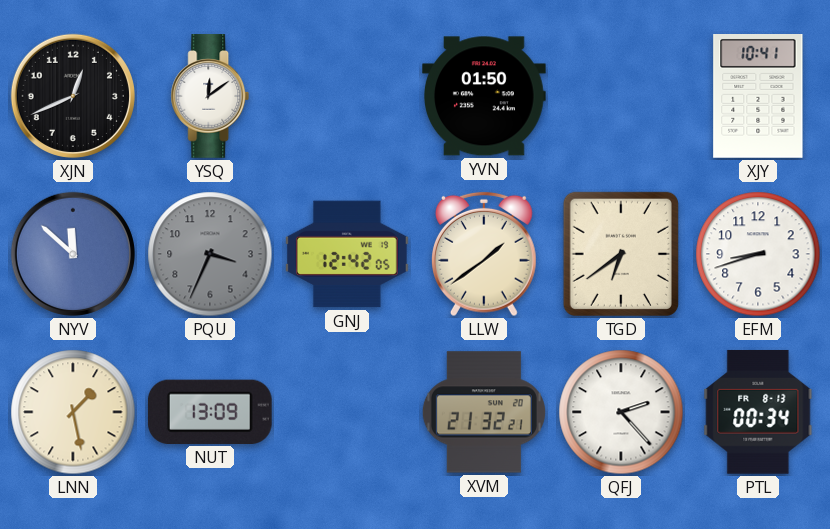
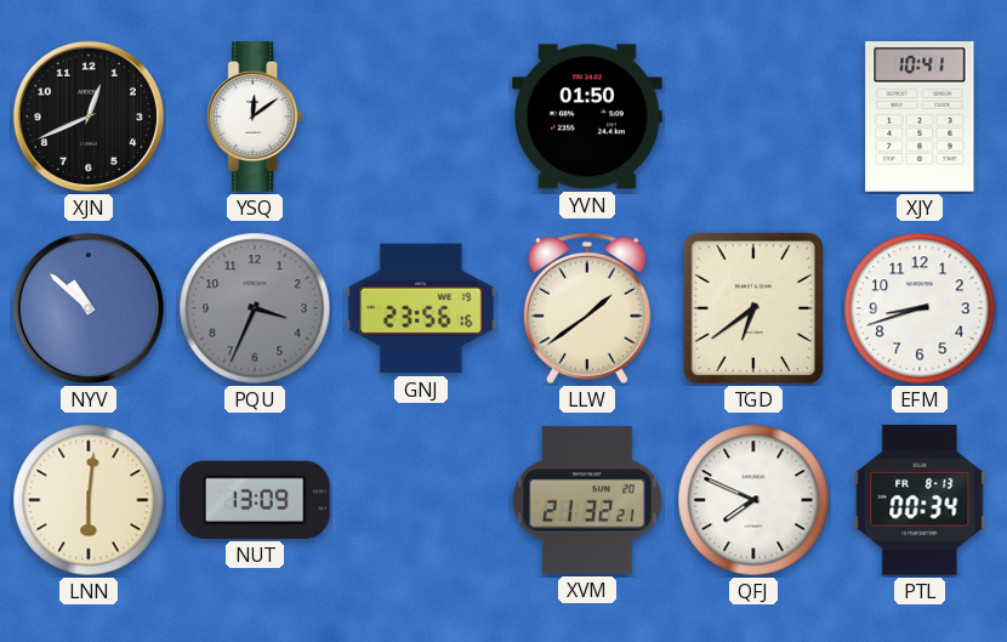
NYV: 11:52 -> 10:52 (89, 308)
GNJ: 12:42 -> 23:56 (422, 308)
LNN: 1:28 -> 6:01 (89, 500)
QFJ: 2:23 -> 7:49 (753, 500)
